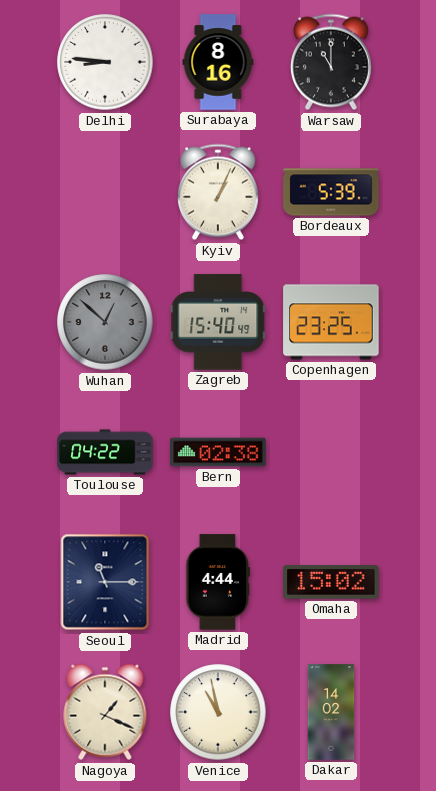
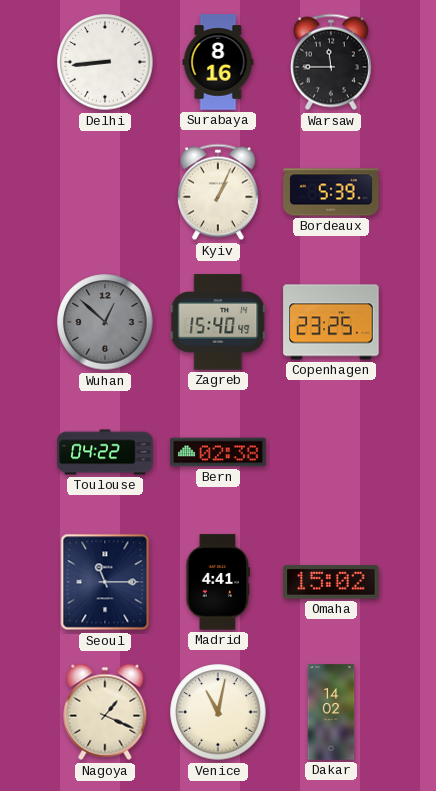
Delhi: 8:46 -> 8:44 (105, 62)
Warsaw: 11:00 -> 11:45 (331, 62)
Madrid: 4:44 -> 4:41 (218, 582)
Venice: 10:58 -> 11:02 (218, 712)
